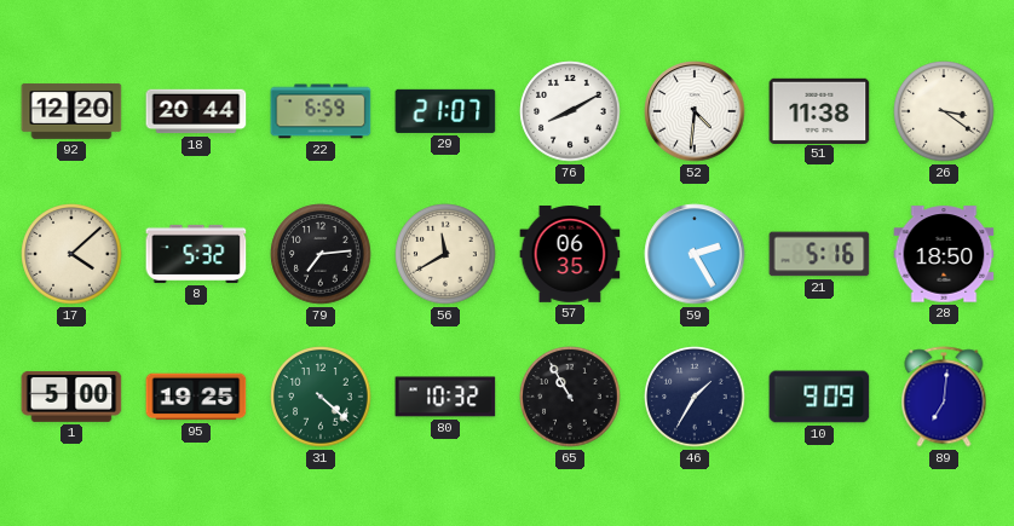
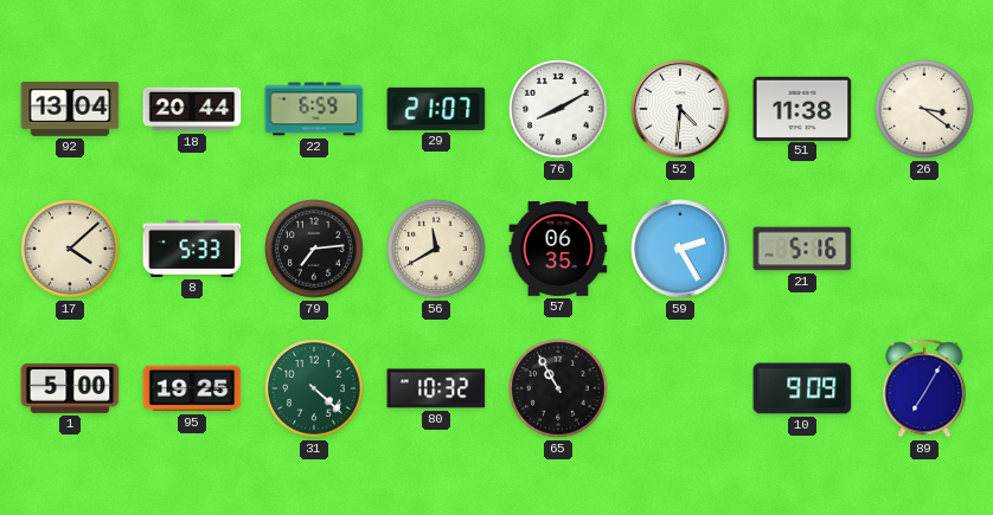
92: 12:20 -> 13:04 (70, 110)
8: 5:32 -> 5:33 (192, 249)
28: 18:50 -> none (944, 254)
46: 1:35 -> none (695, 397)
89: 7:01 -> 7:05 (924, 388)
